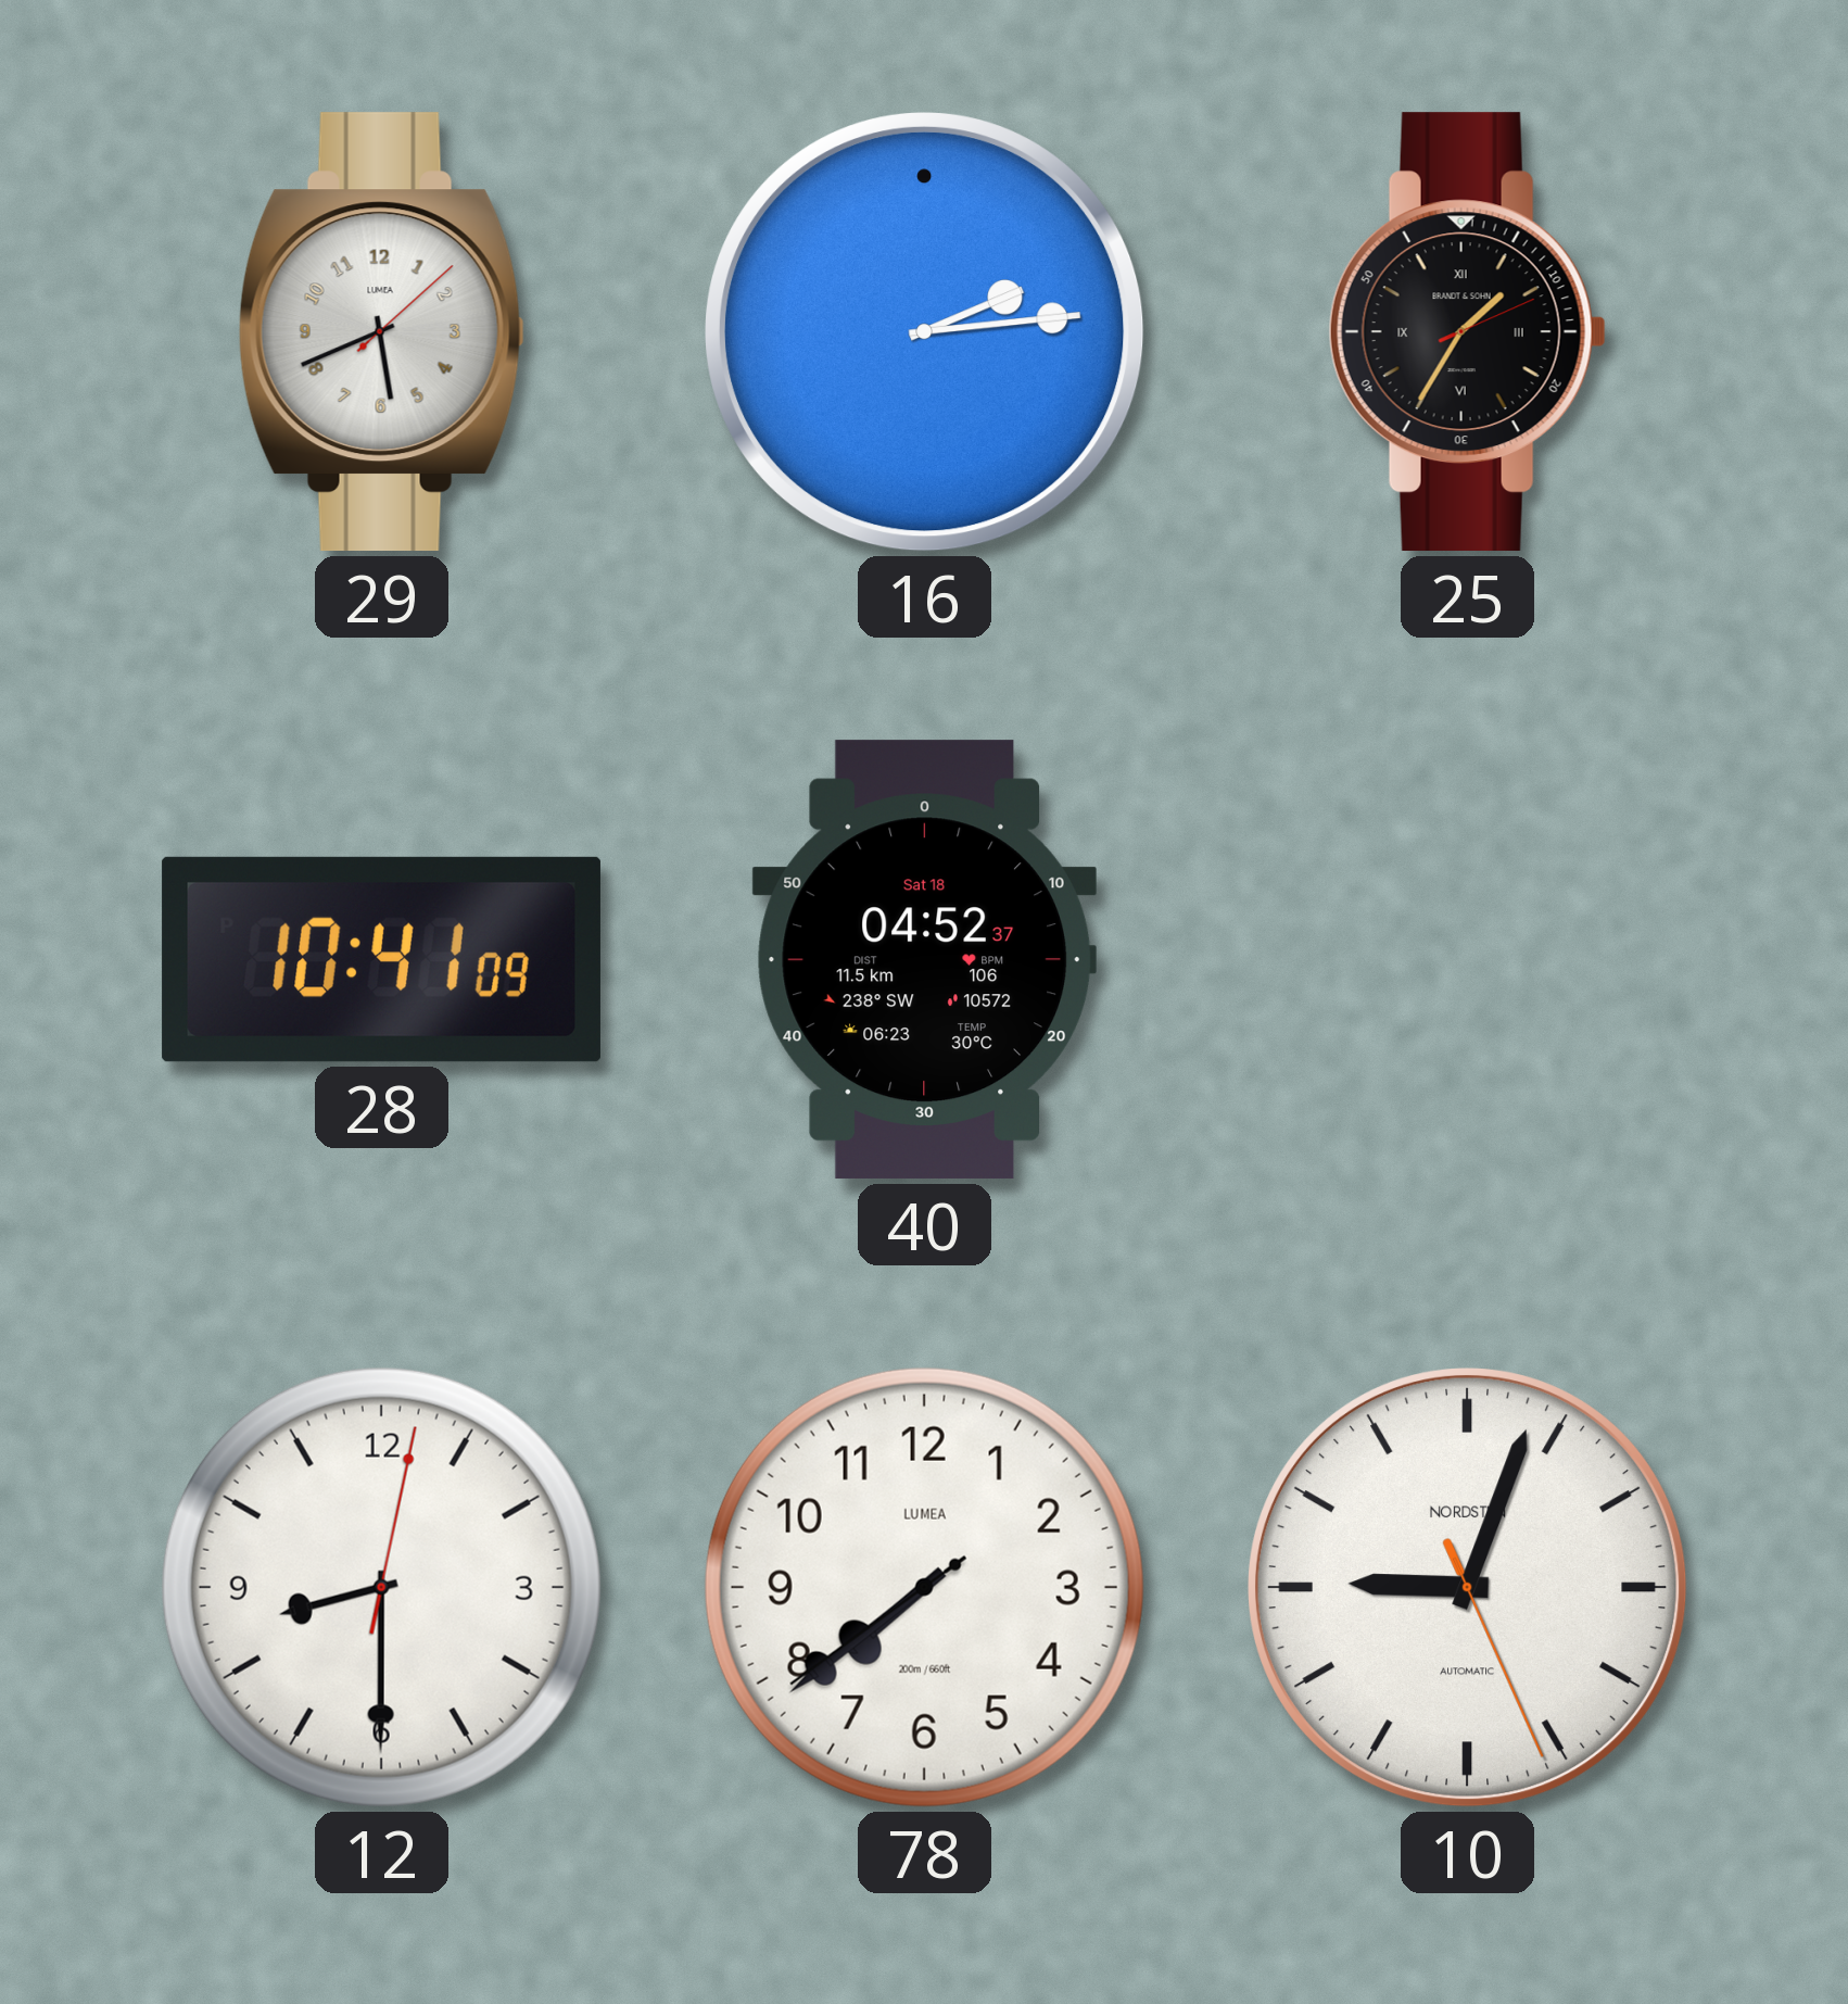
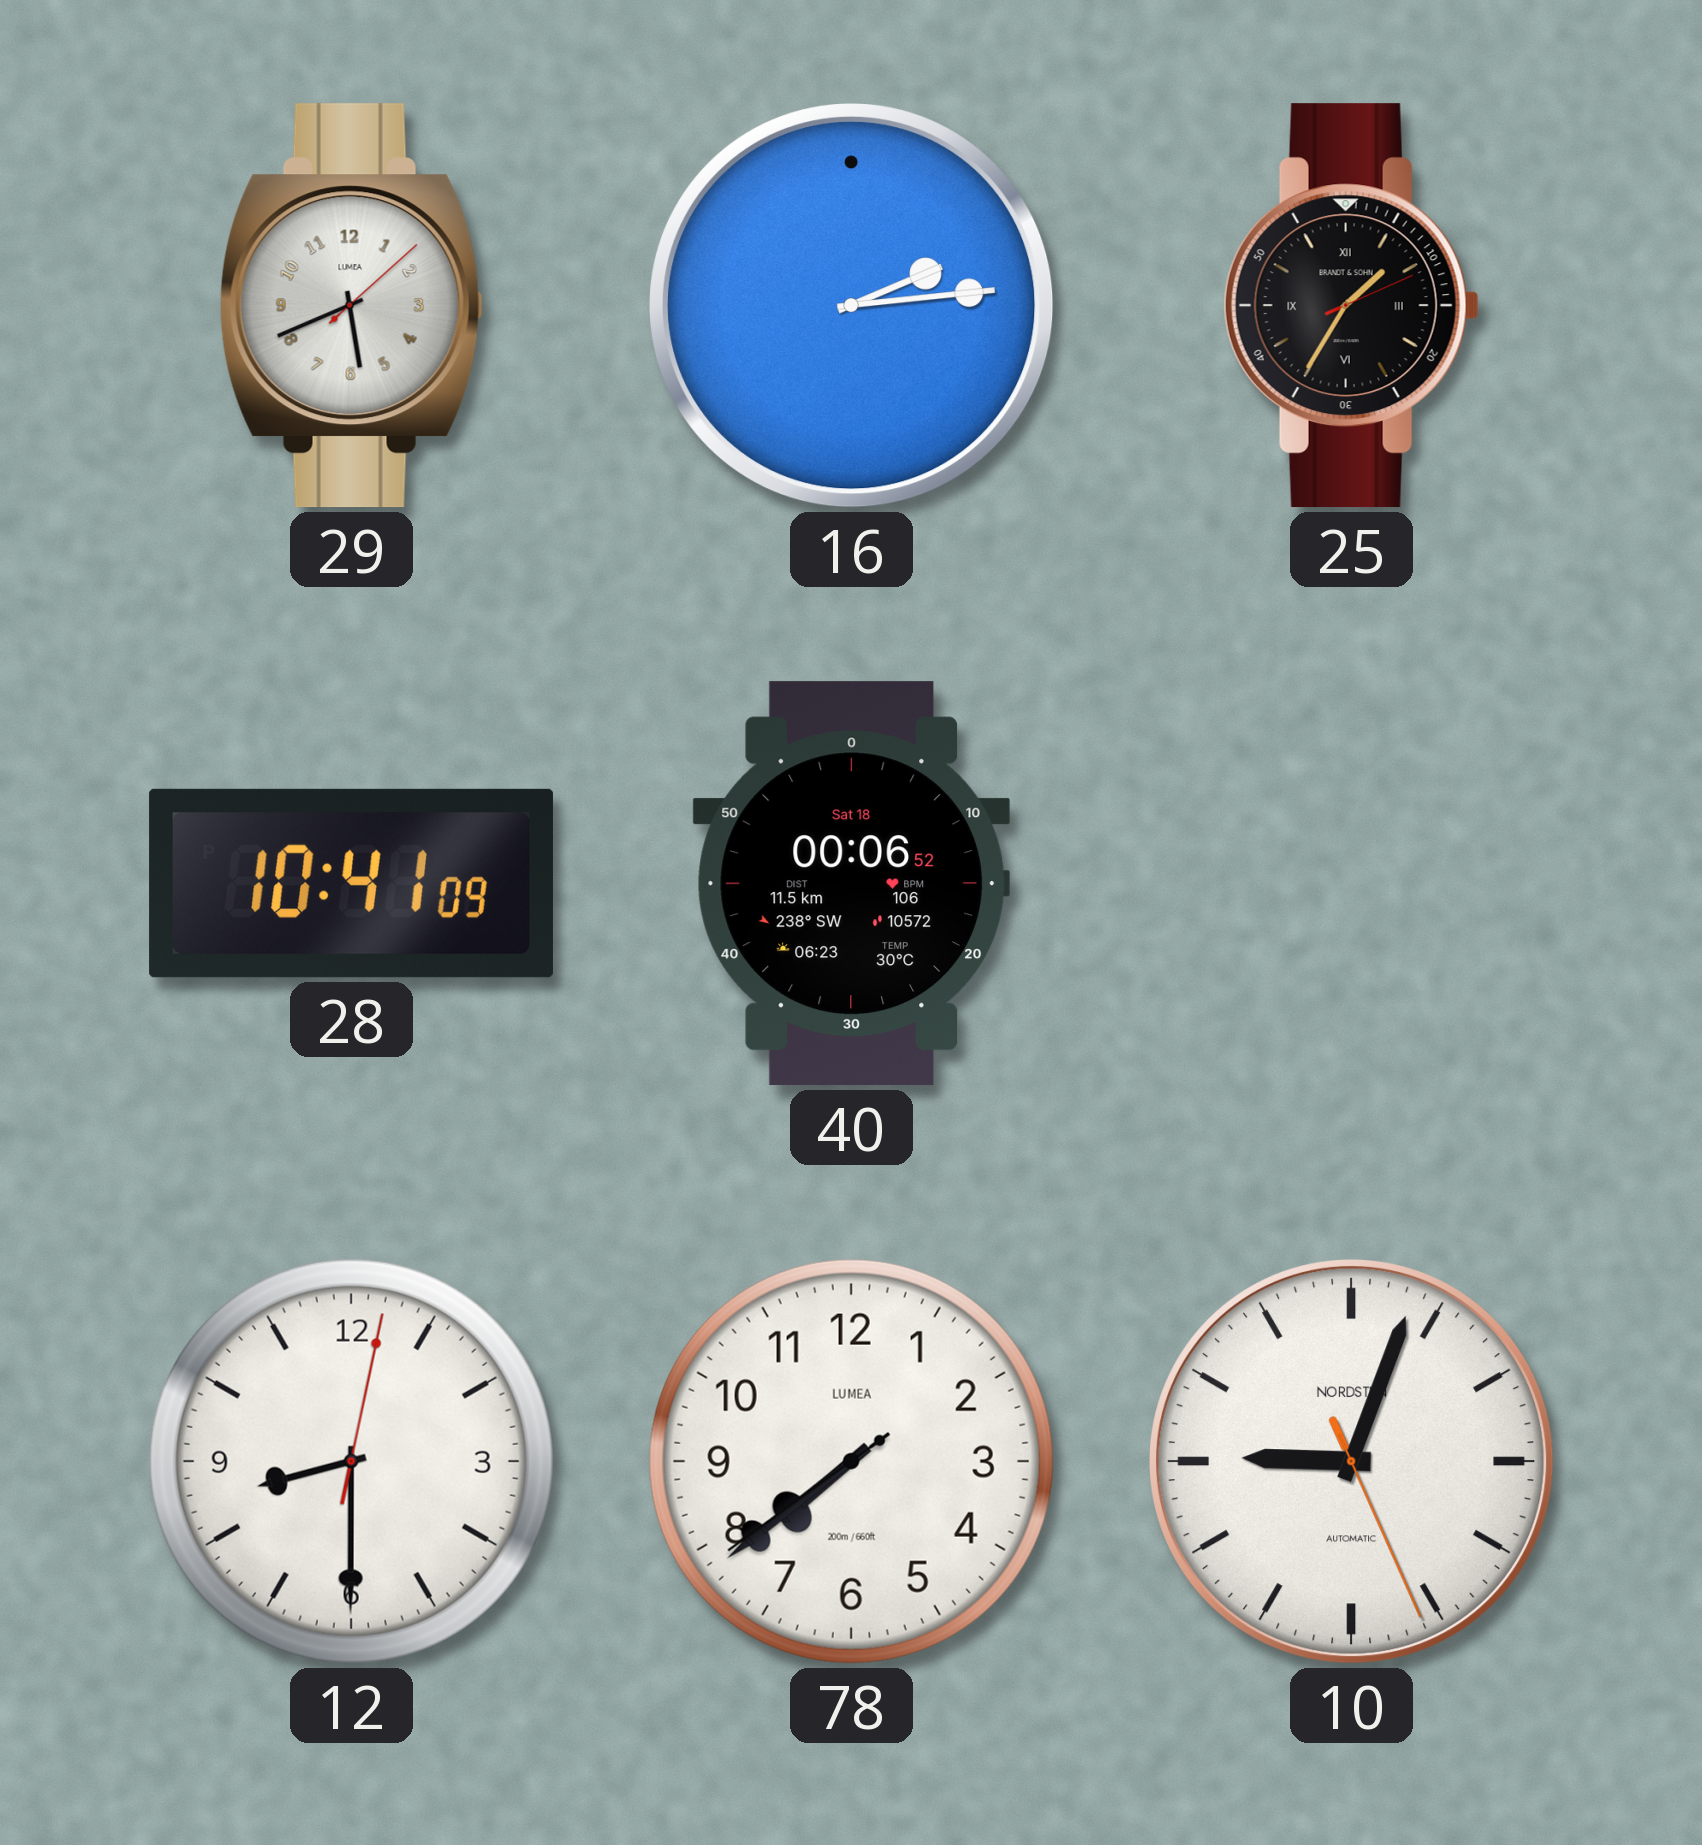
40: 04:52 -> 00:06 (851, 884)
